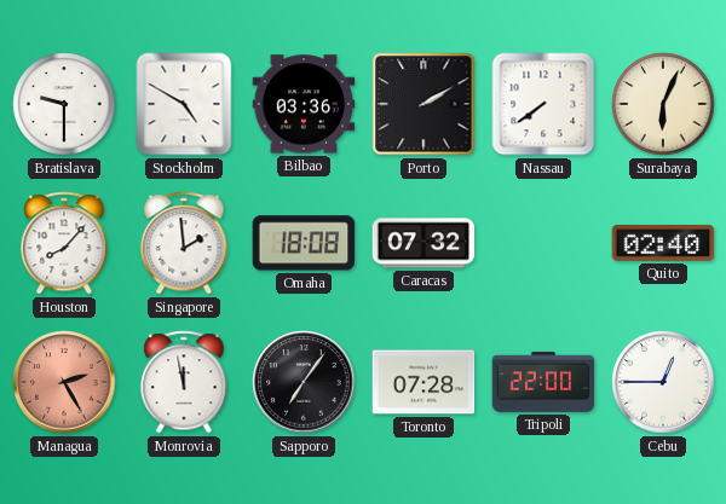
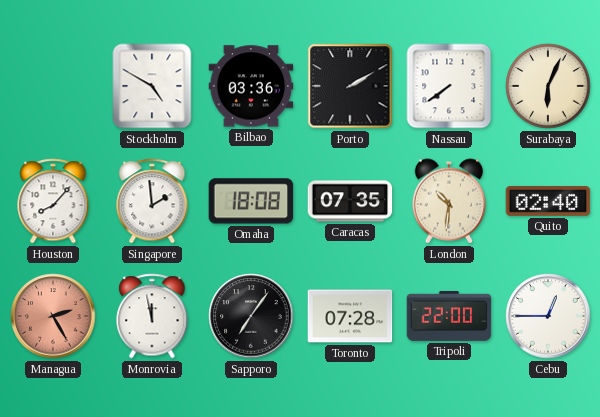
Bratislava: 9:30 -> none (64, 104)
Caracas: 07:32 -> 07:35 (350, 201)
London: none -> 10:31 (449, 201)
